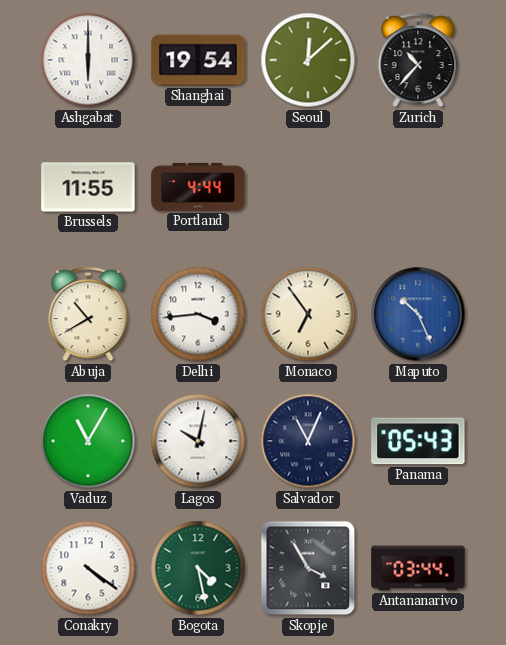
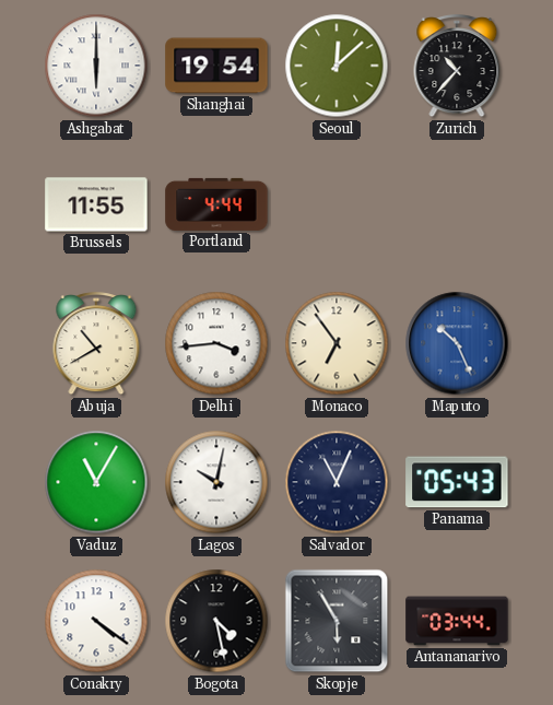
Bogota dial: green -> black (216, 621)
Skopje: 3:55 -> 5:55 (337, 621)
